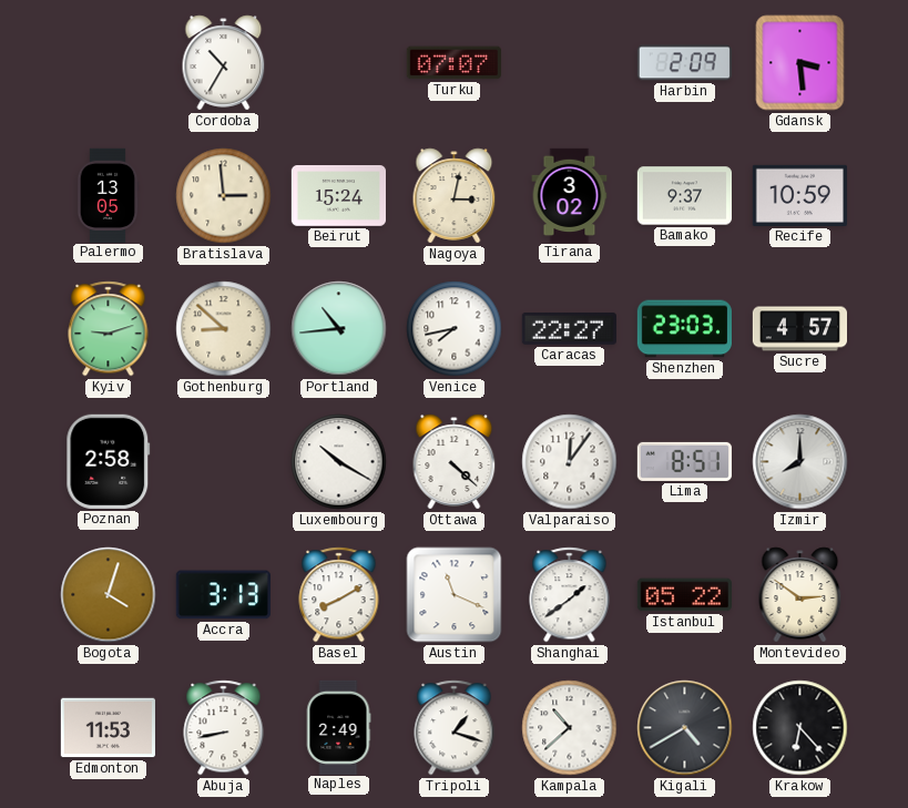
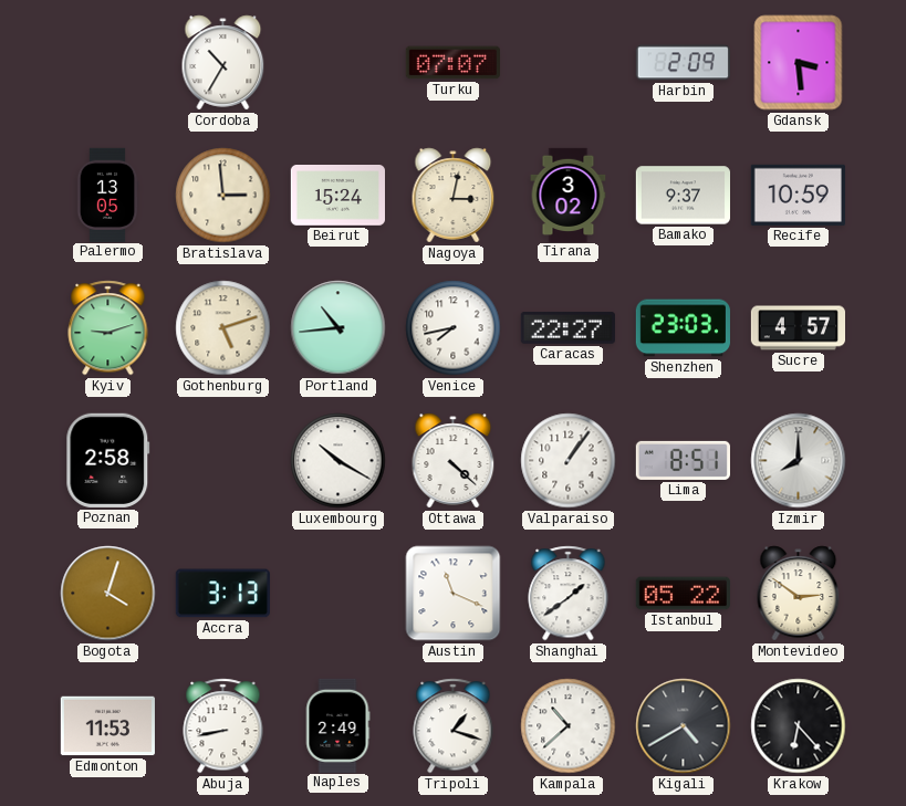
Gothenburg: 8:52 -> 5:12 (223, 328)
Valparaiso: 12:06 -> 1:06 (569, 461)
Basel: 8:10 -> none (339, 595)
